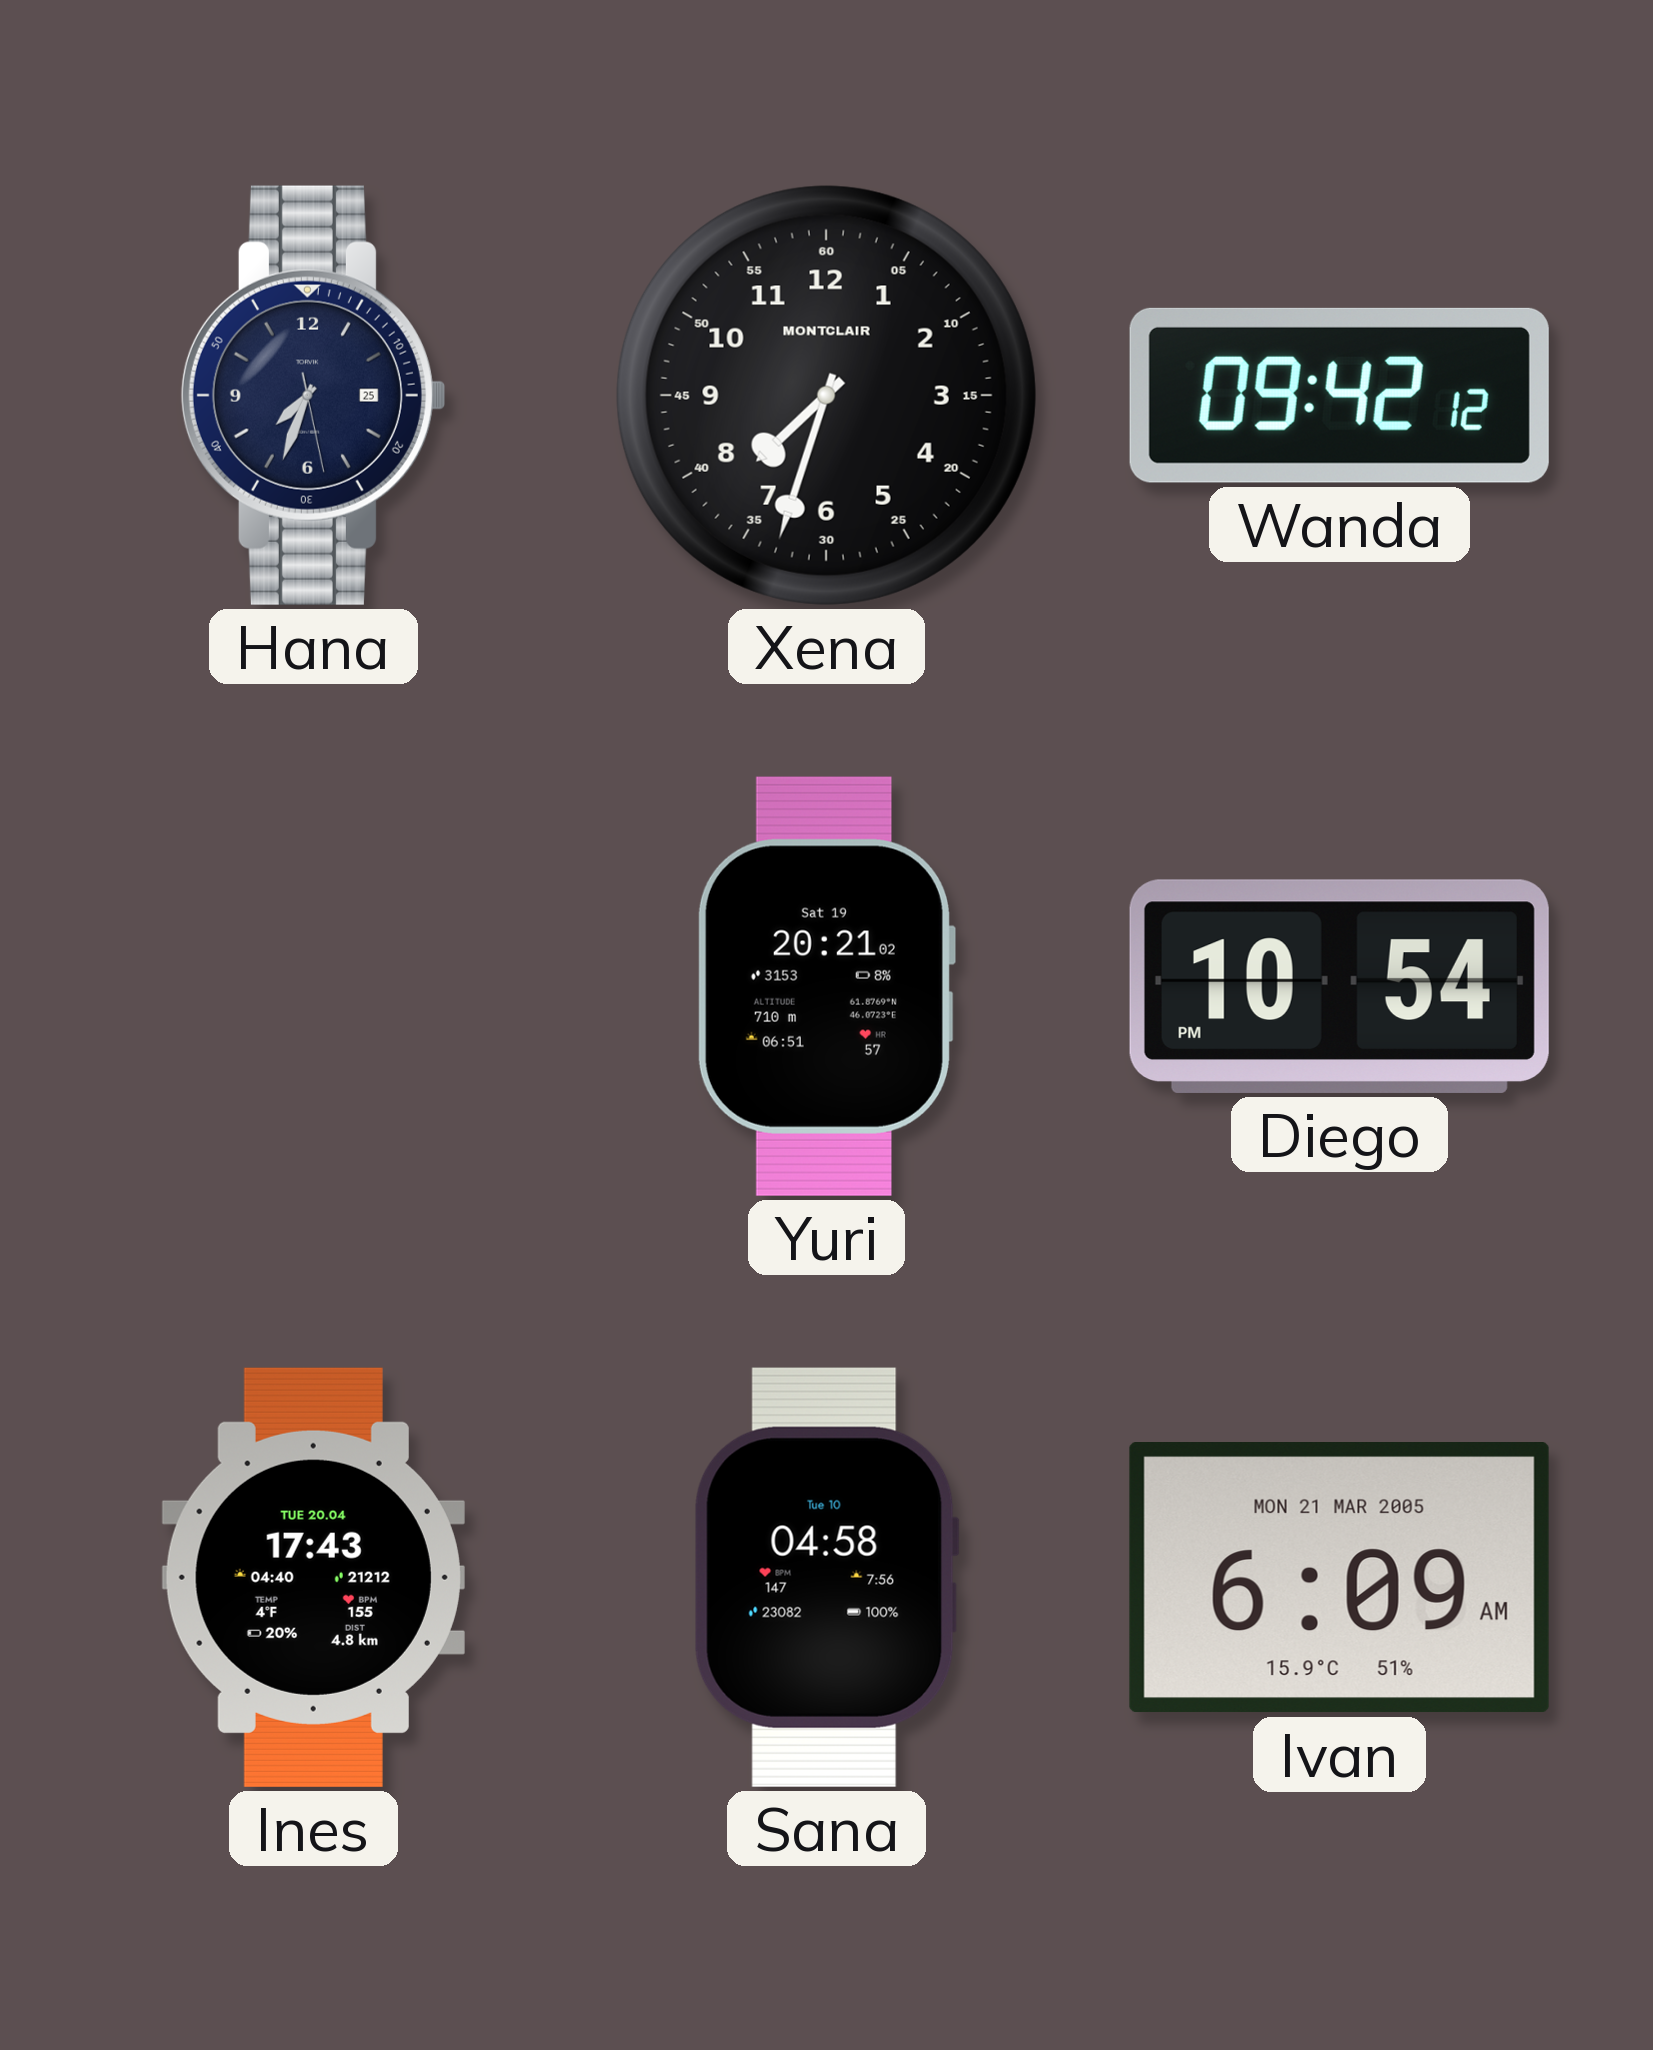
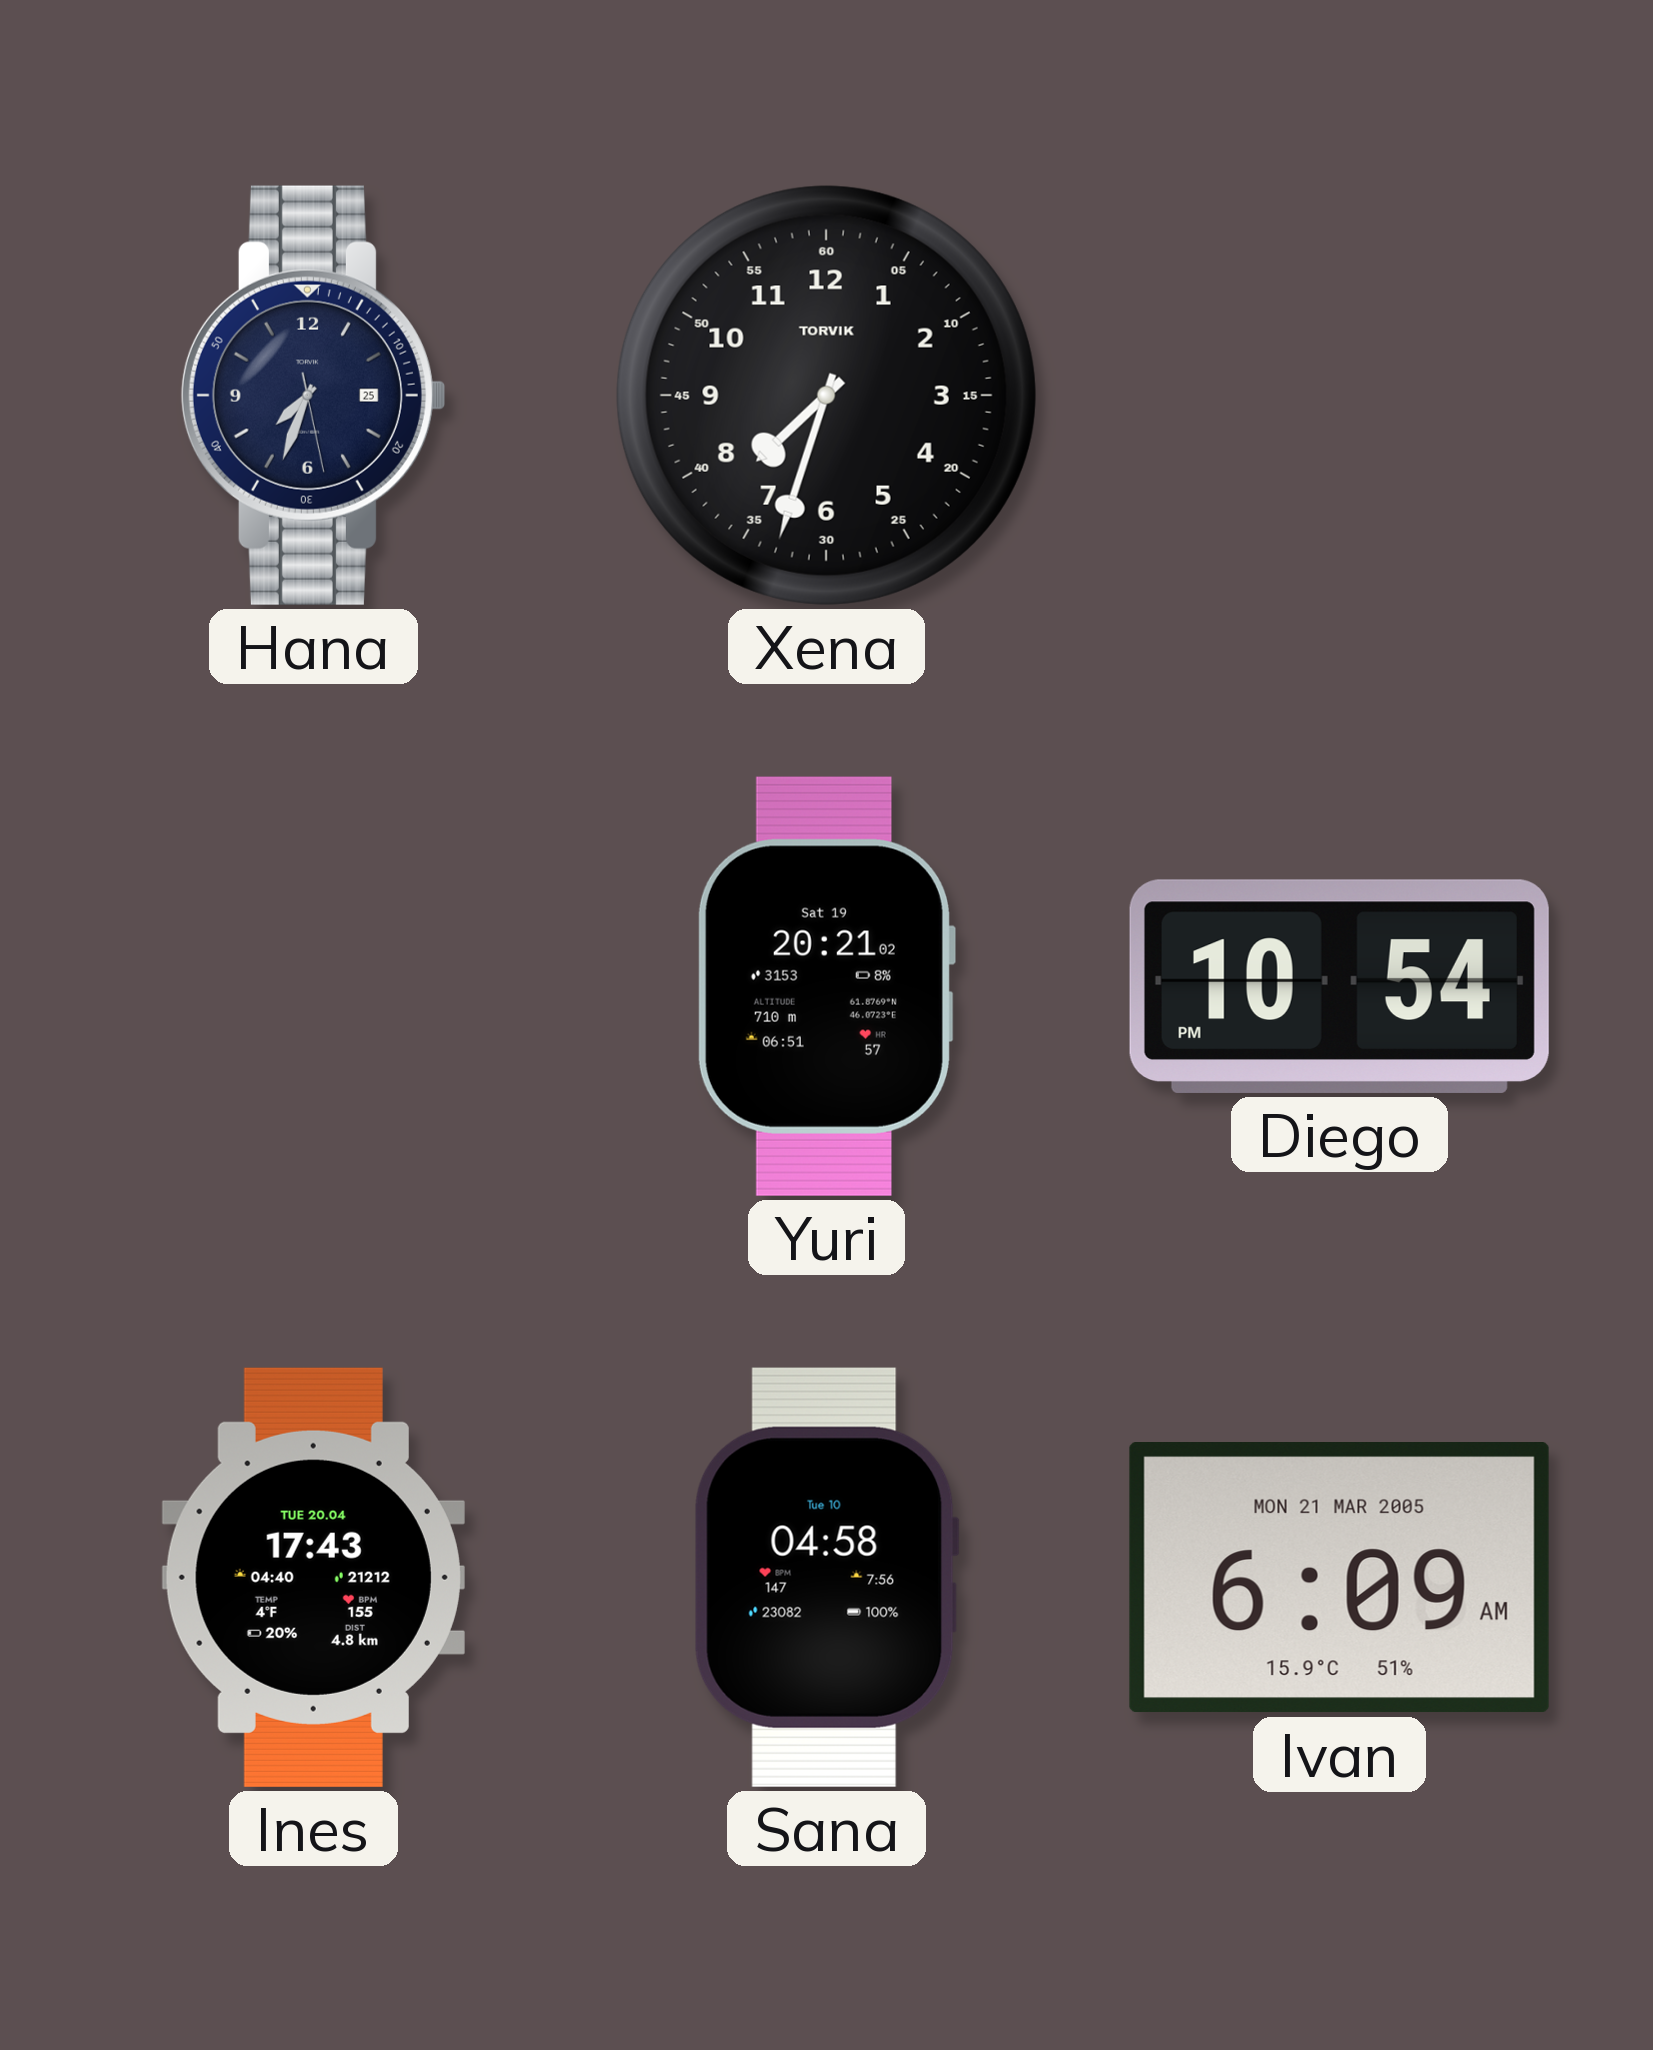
Xena brand: MONTCLAIR -> TORVIK (826, 395)
Wanda: 09:42 -> none (1339, 395)
